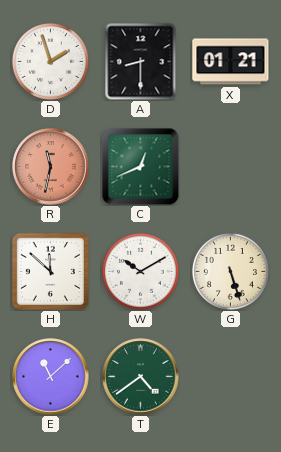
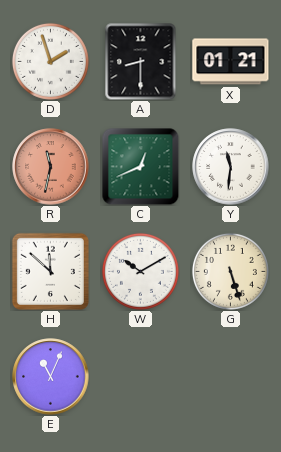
Y: none -> 11:31 (231, 167)
E: 11:08 -> 11:04 (51, 377)
T: 4:39 -> none (141, 377)
